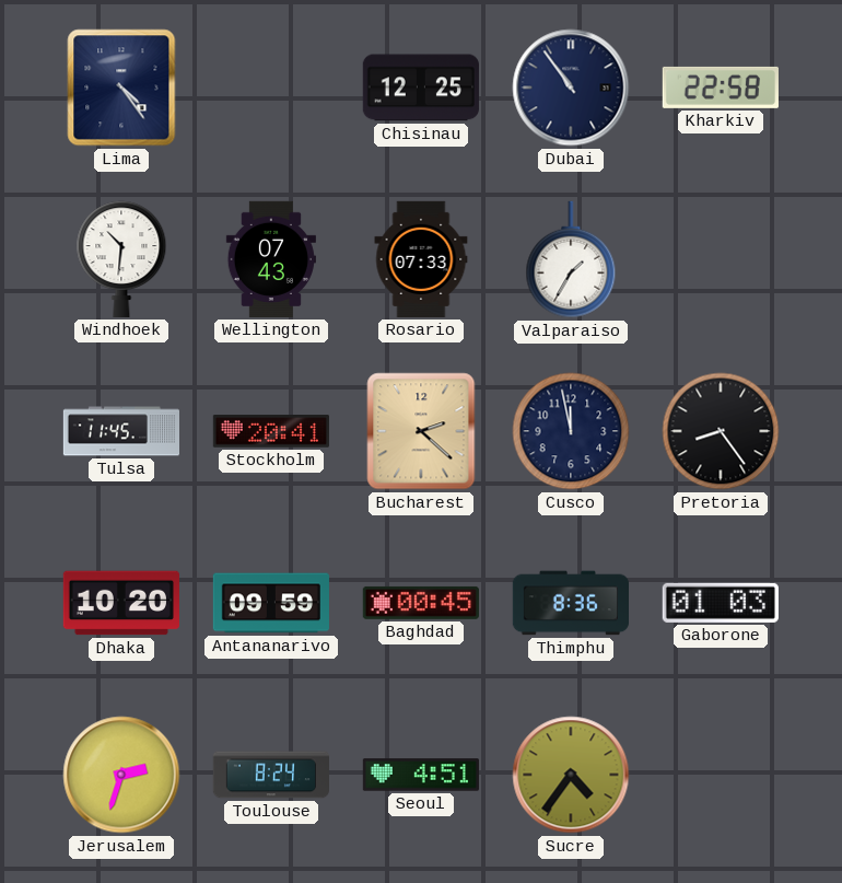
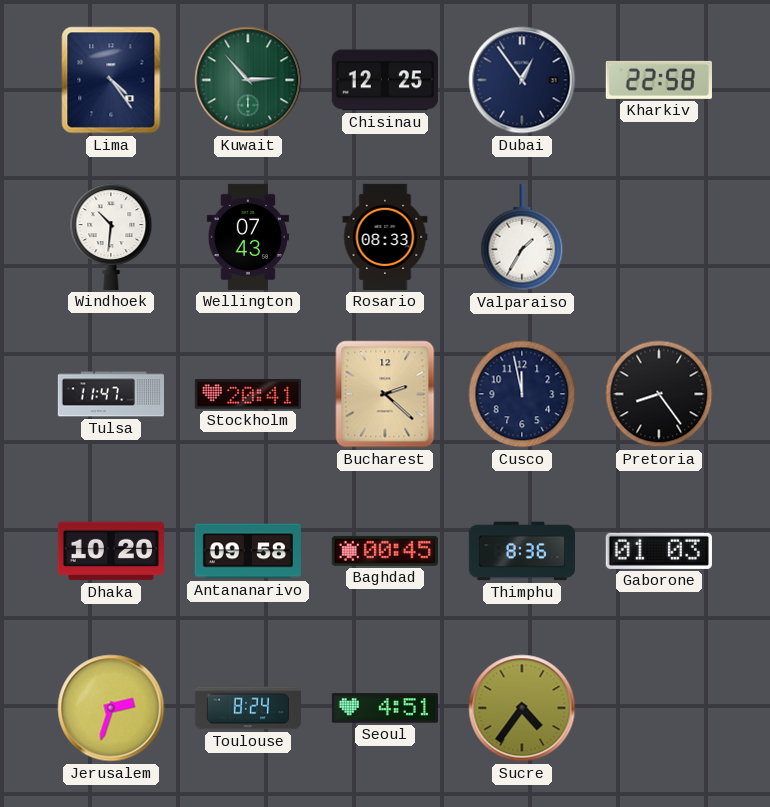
Kuwait: none -> 2:53 (248, 80)
Dubai: 10:54 -> 12:54 (522, 80)
Rosario: 07:33 -> 08:33 (385, 237)
Tulsa: 11:45 -> 11:47 (110, 394)
Antananarivo: 09:59 -> 09:58 (248, 551)
